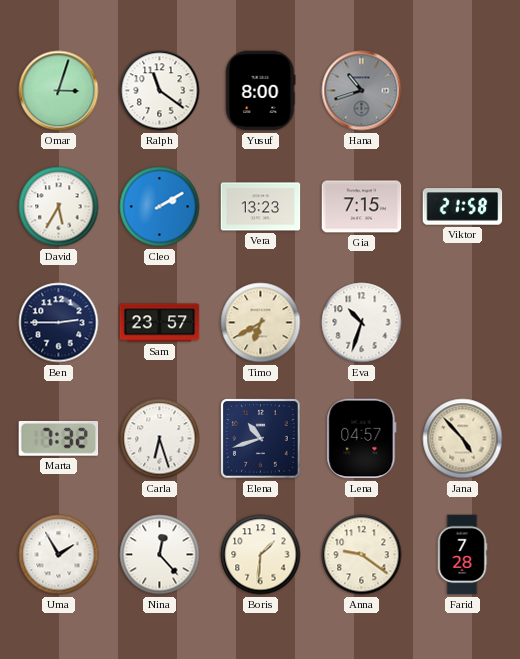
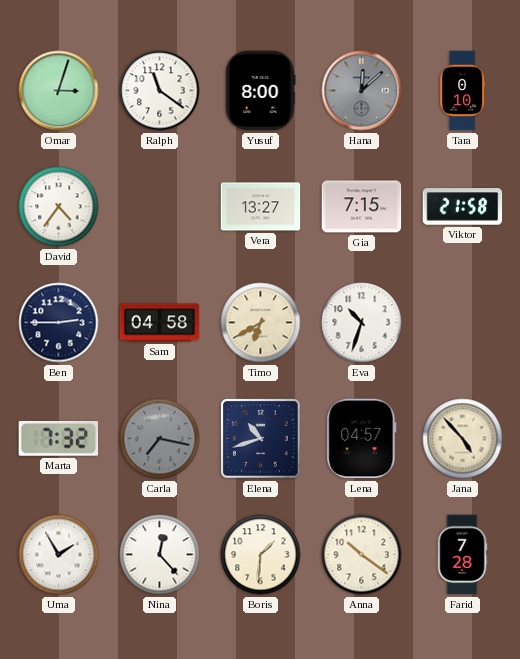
Hana: 10:42 -> 12:08 (362, 91)
Tara: none -> 0:10 (463, 91)
David: 5:35 -> 4:36 (59, 207)
Cleo: 2:10 -> none (160, 207)
Vera: 13:23 -> 13:27 (261, 207)
Sam: 23:57 -> 04:58 (160, 323)
Carla: 6:27 -> 7:17 (160, 439)
Carla dial: white -> grey (160, 439)
Anna: 9:21 -> 10:21 (362, 555)
